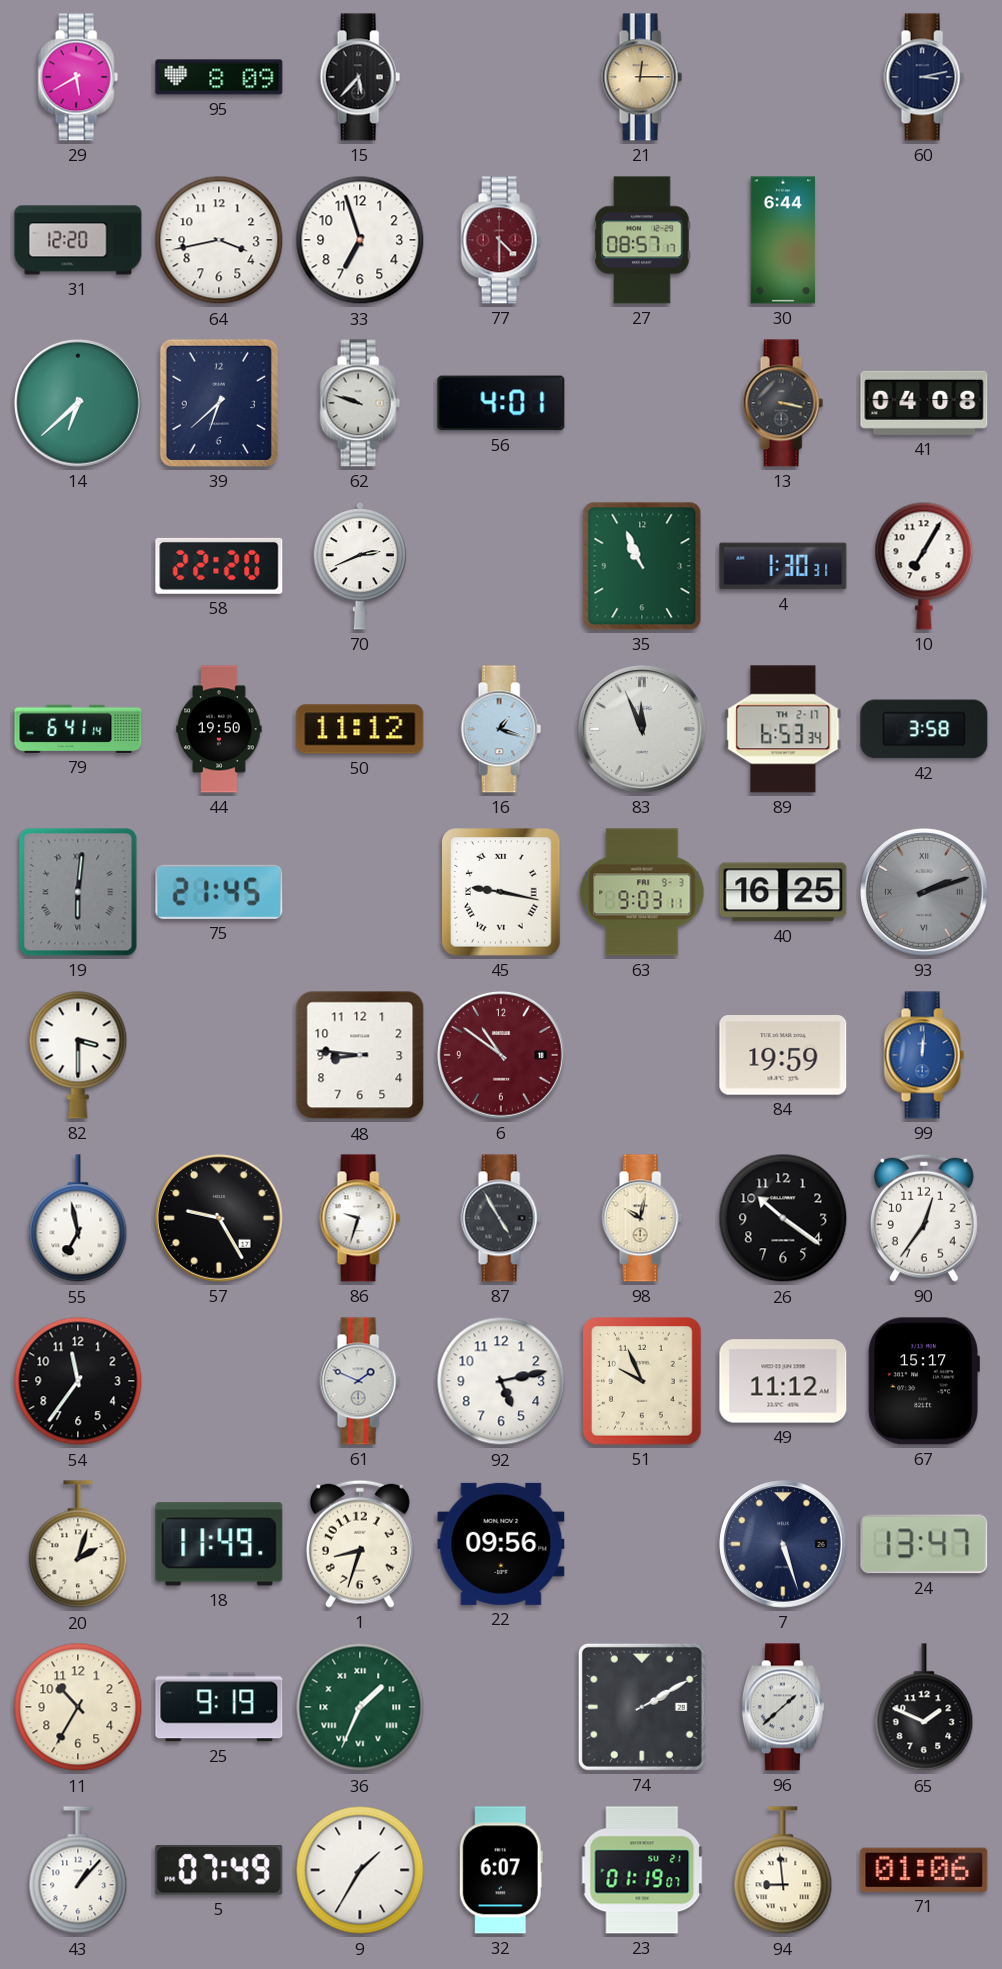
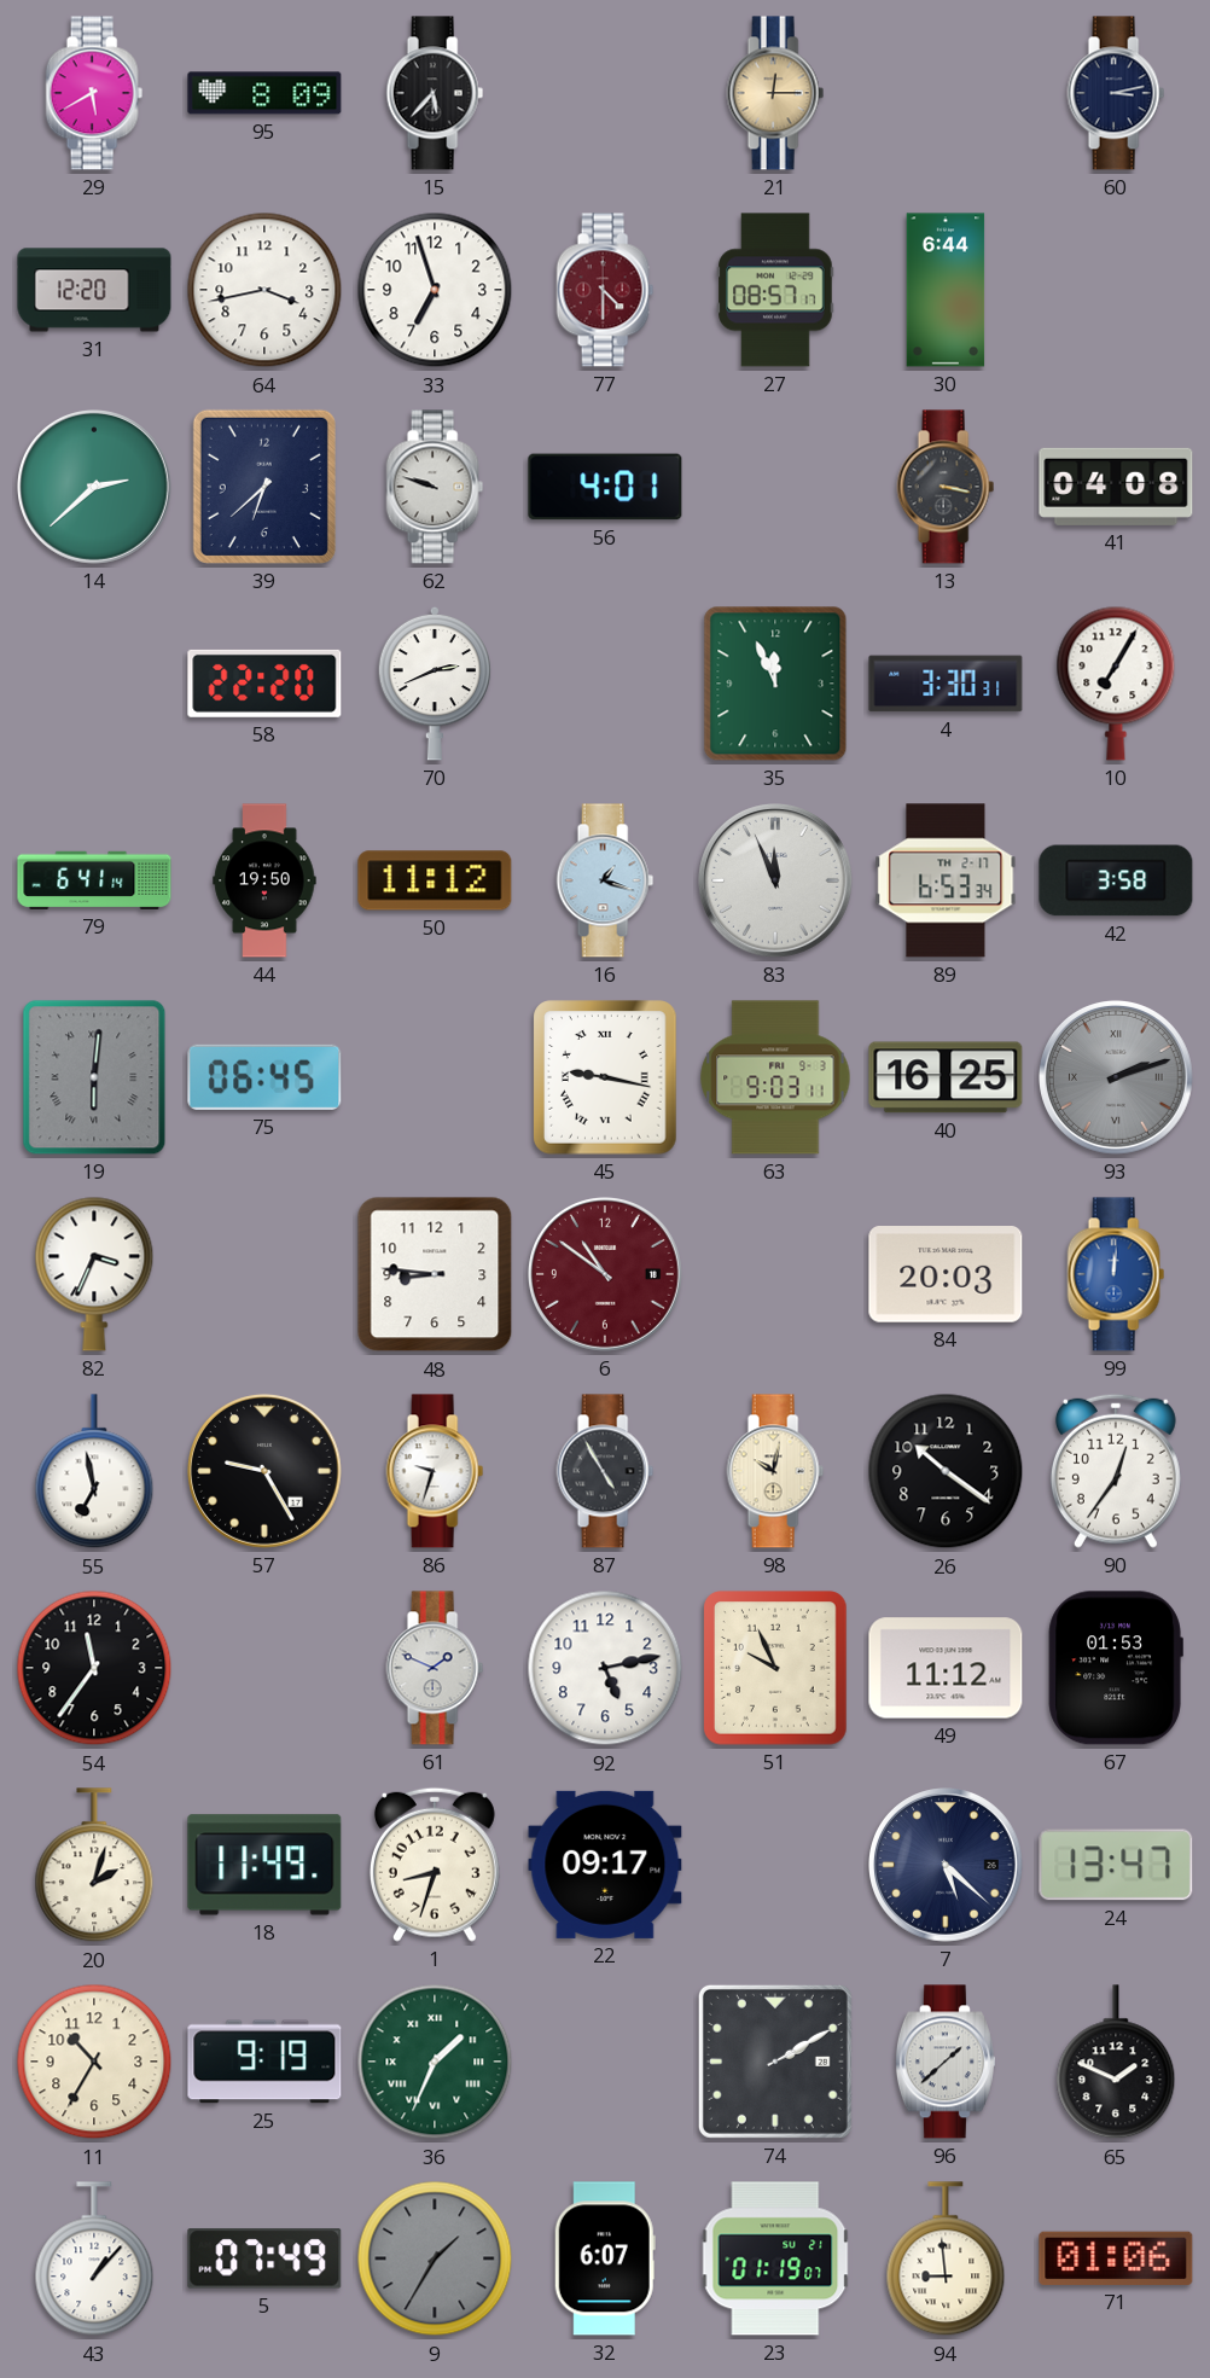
14: 6:38 -> 2:38 (95, 488)
35: 10:56 -> 11:56 (775, 684)
4: 1:30 -> 3:30 (946, 684)
75: 21:45 -> 06:45 (264, 1077)
82: 3:30 -> 3:34 (94, 1274)
84: 19:59 -> 20:03 (946, 1275)
67: 15:17 -> 01:53 (1116, 1668)
22: 09:56 -> 09:17 (605, 1865)
7: 5:27 -> 5:22 (947, 1866)
9 dial: white -> grey (435, 2258)
